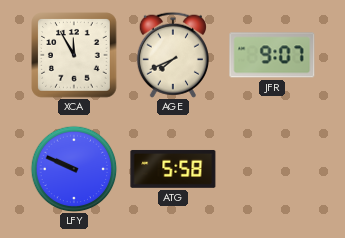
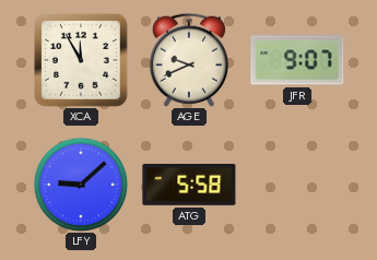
AGE: 7:41 -> 9:41 (188, 60)
LFY: 9:49 -> 9:08 (81, 185)
